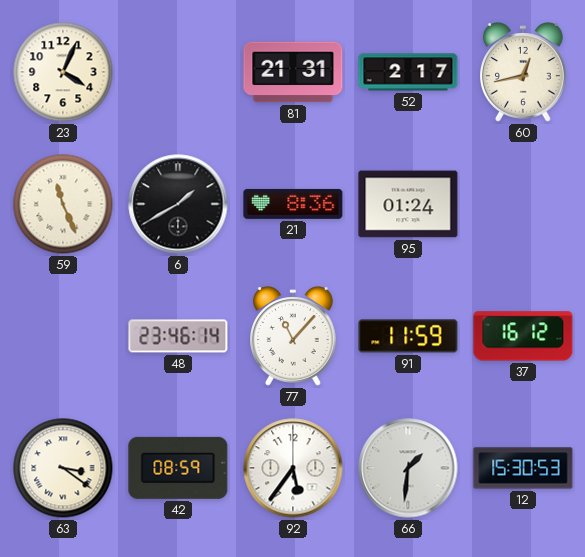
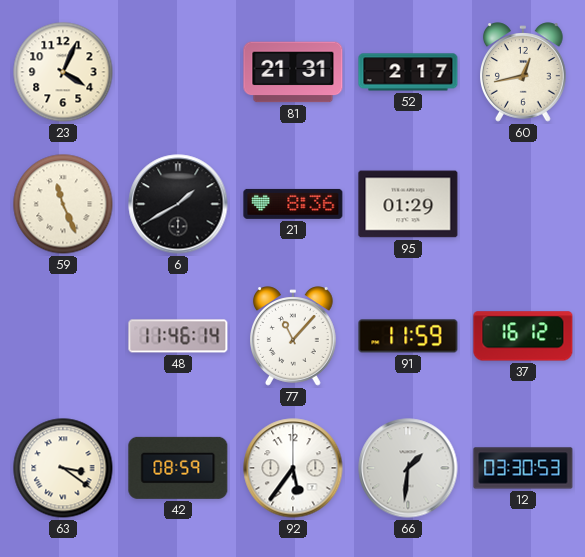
95: 01:24 -> 01:29 (408, 204)
48: 23:46 -> 11:46 (178, 336)
12: 15:30 -> 03:30 (523, 468)
